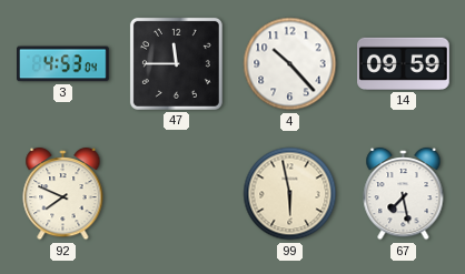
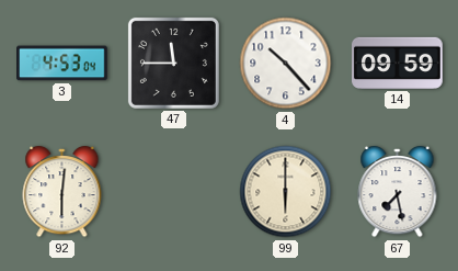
92: 7:49 -> 6:01 (62, 192)
99: 5:58 -> 6:00 (286, 192)
